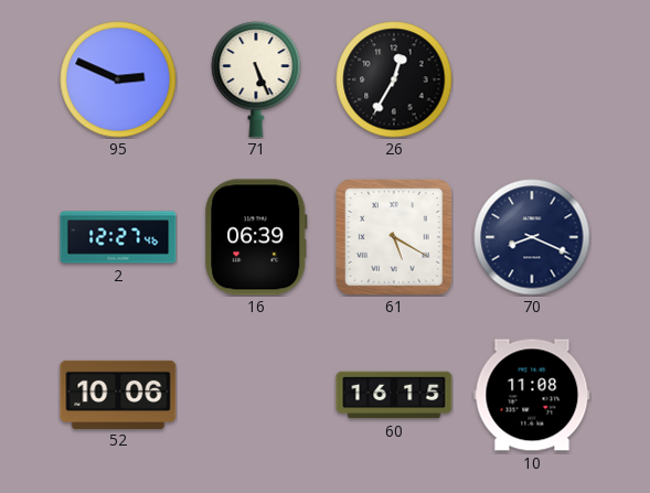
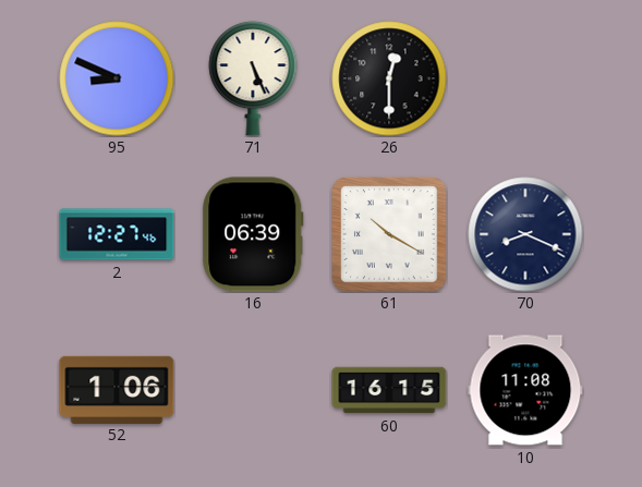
95: 2:49 -> 8:49 (117, 78)
26: 12:35 -> 12:30 (389, 78)
61: 5:20 -> 10:20 (390, 235)
52: 10:06 -> 1:06 (117, 389)
